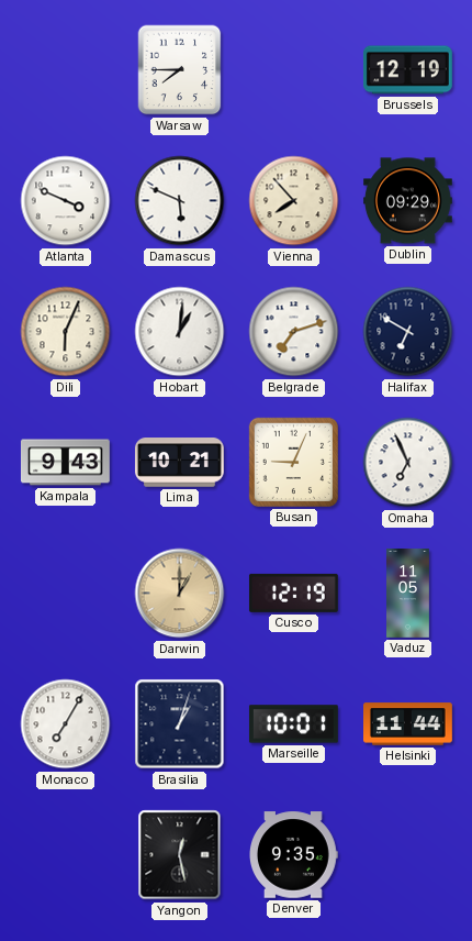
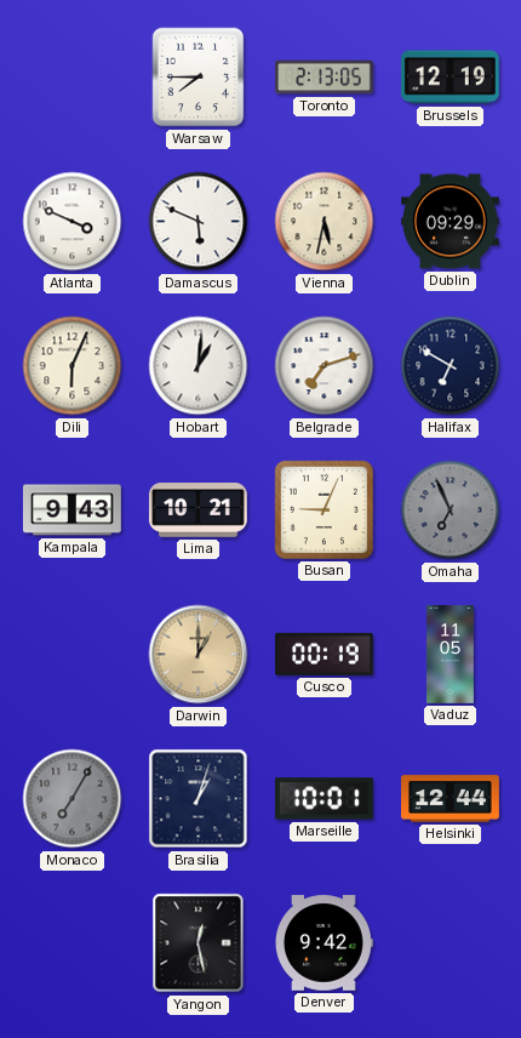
Toronto: none -> 2:13 (325, 78)
Vienna: 7:53 -> 5:32 (325, 222)
Omaha dial: white -> grey (451, 511)
Cusco: 12:19 -> 00:19 (324, 654)
Monaco dial: white -> grey (73, 799)
Helsinki: 11:44 -> 12:44 (451, 799)
Denver: 9:35 -> 9:42 (325, 943)
